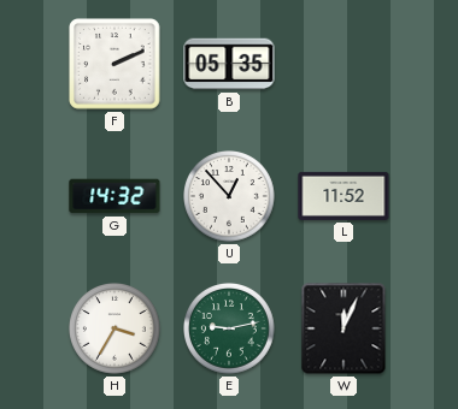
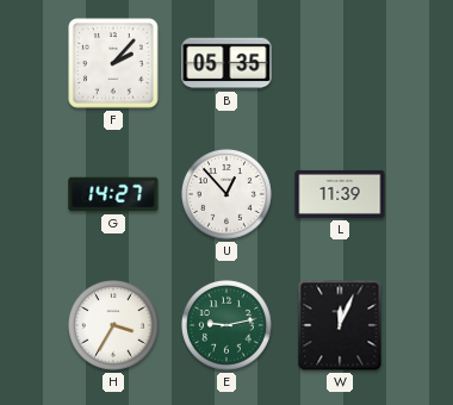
F: 2:11 -> 2:07 (113, 63)
G: 14:32 -> 14:27 (113, 194)
L: 11:52 -> 11:39 (340, 194)
